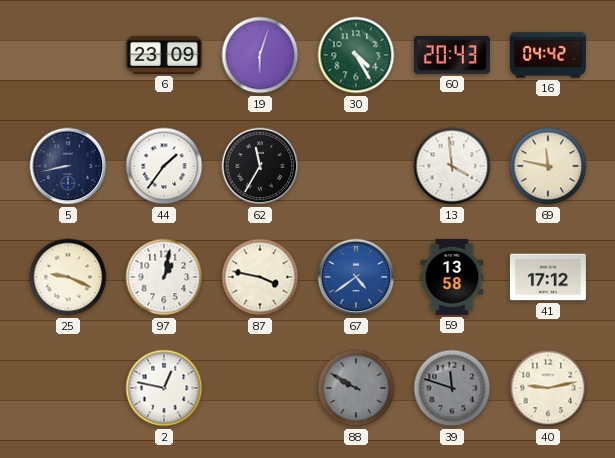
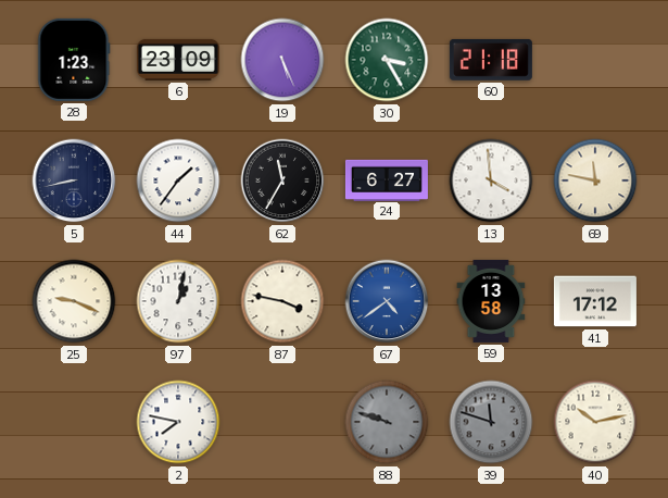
28: none -> 1:23 (74, 60)
19: 6:03 -> 5:26 (282, 60)
30: 4:25 -> 3:25 (387, 60)
60: 20:43 -> 21:18 (491, 60)
16: 04:42 -> none (548, 55)
24: none -> 6:27 (387, 179)
2: 12:47 -> 7:47 (178, 422)
88: 9:50 -> 9:48 (387, 422)
40: 9:13 -> 10:13 (595, 422)
